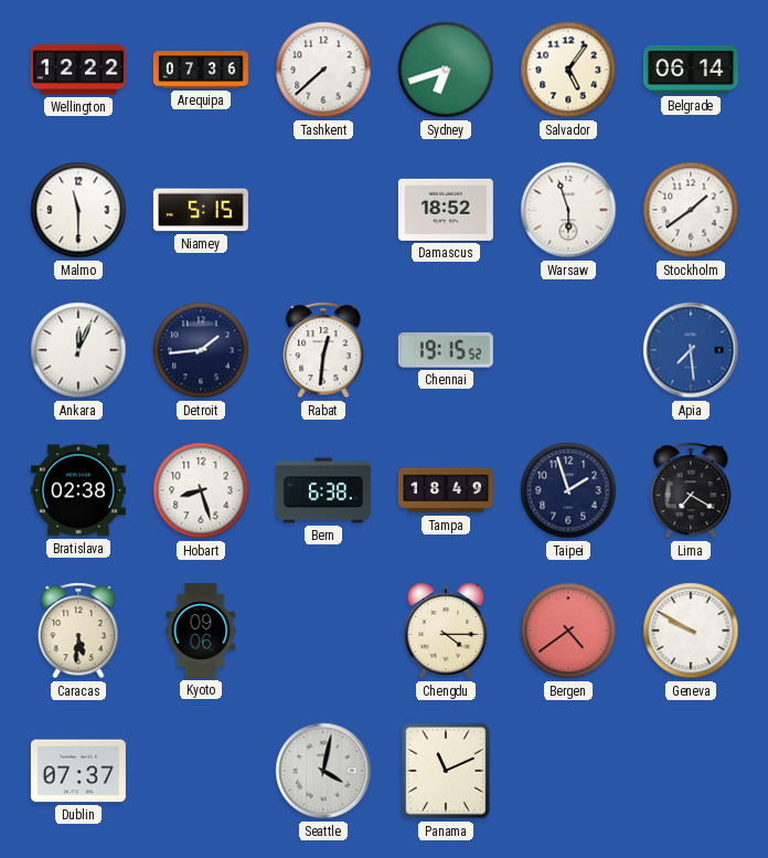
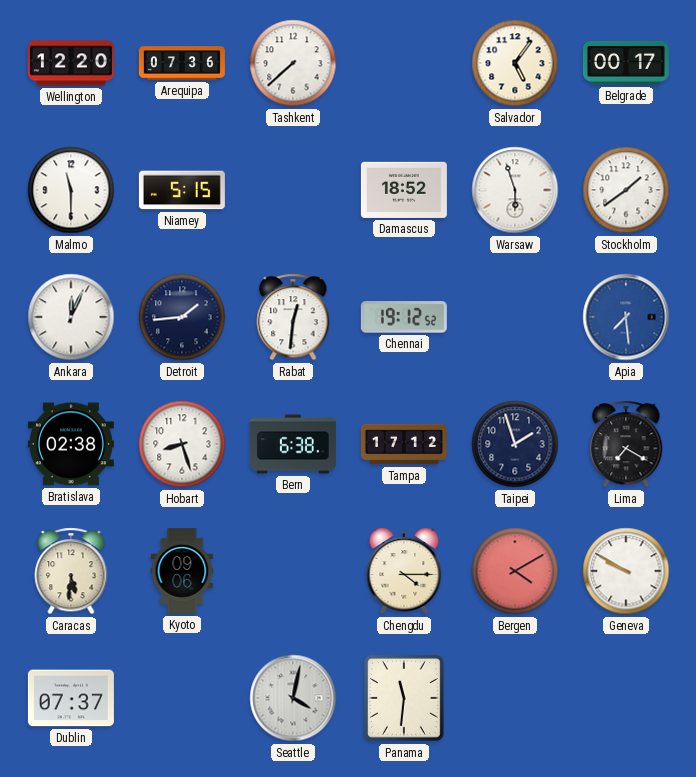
Wellington: 12:22 -> 12:20 (71, 63)
Sydney: 6:42 -> none (446, 70)
Belgrade: 06:14 -> 00:17 (626, 63)
Chennai: 19:15 -> 19:12 (404, 317)
Tampa: 18:49 -> 17:12 (404, 444)
Bergen: 4:39 -> 4:10 (515, 571)
Panama: 11:11 -> 11:31 (404, 698)
